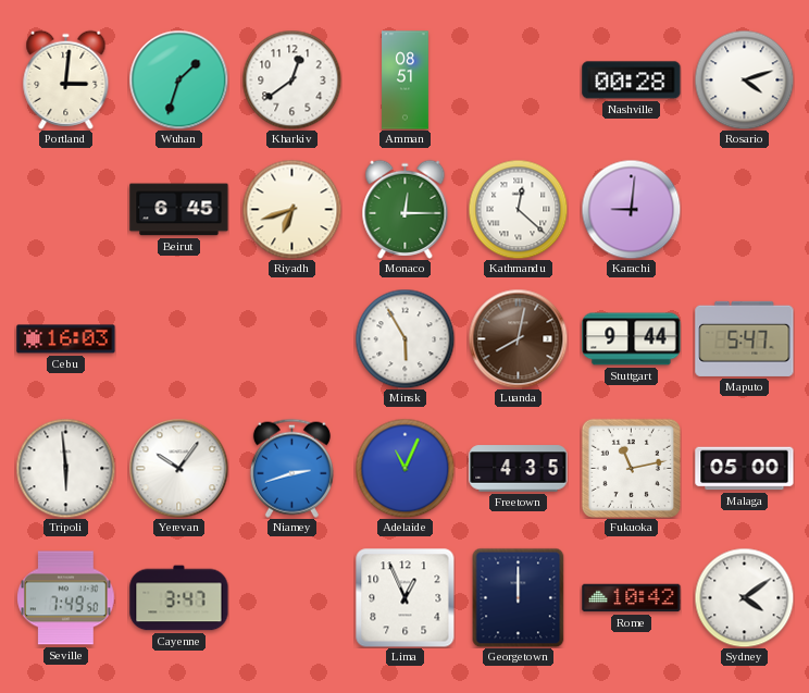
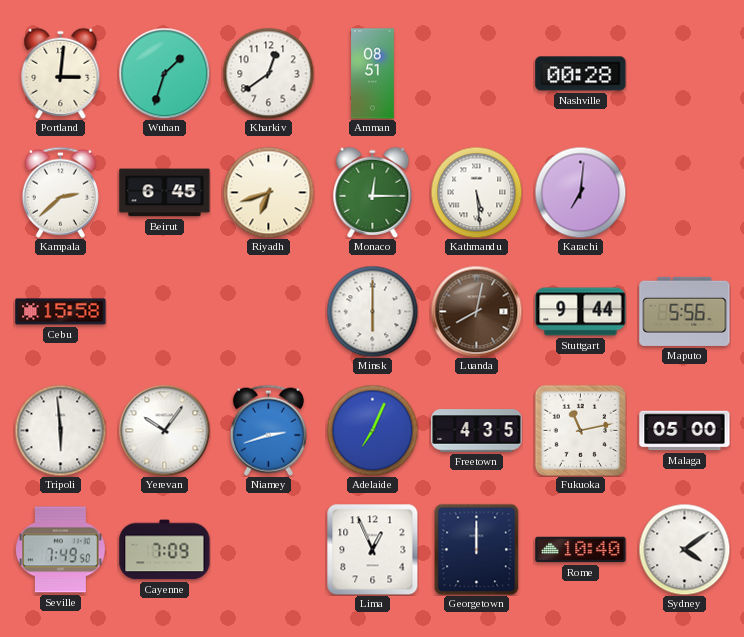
Rosario: 4:12 -> none (744, 79)
Kampala: none -> 2:38 (60, 192)
Kathmandu: 12:22 -> 5:29 (476, 192)
Karachi: 9:01 -> 7:01 (580, 192)
Cebu: 16:03 -> 15:58 (61, 312)
Minsk: 5:55 -> 6:00 (372, 311)
Maputo: 5:47 -> 5:56 (685, 311)
Adelaide: 11:04 -> 7:04 (372, 430)
Cayenne: 3:47 -> 7:09 (165, 550)
Rome: 10:42 -> 10:40 (581, 550)
